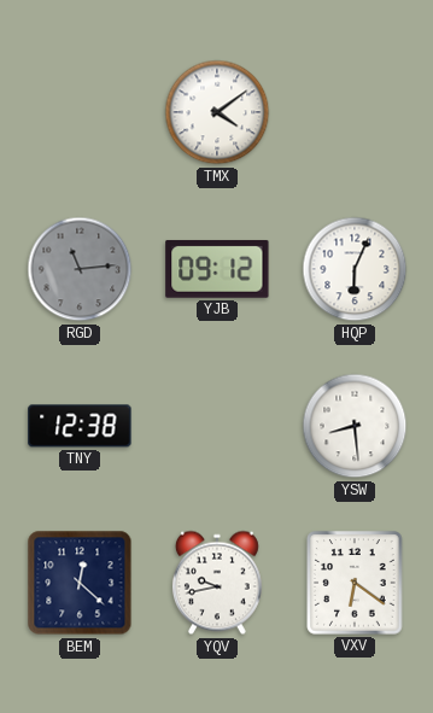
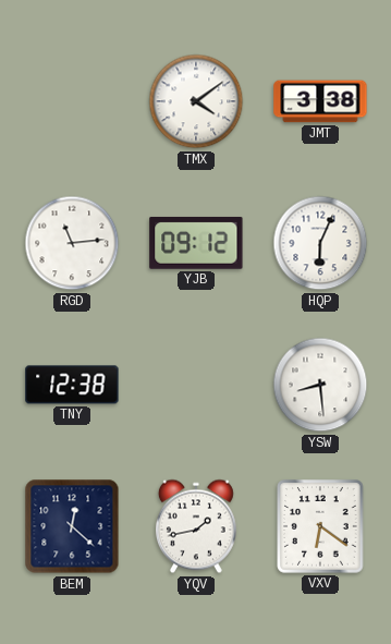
JMT: none -> 3:38 (320, 101)
RGD dial: grey -> white (72, 243)
YQV: 9:43 -> 1:43 (196, 526)
